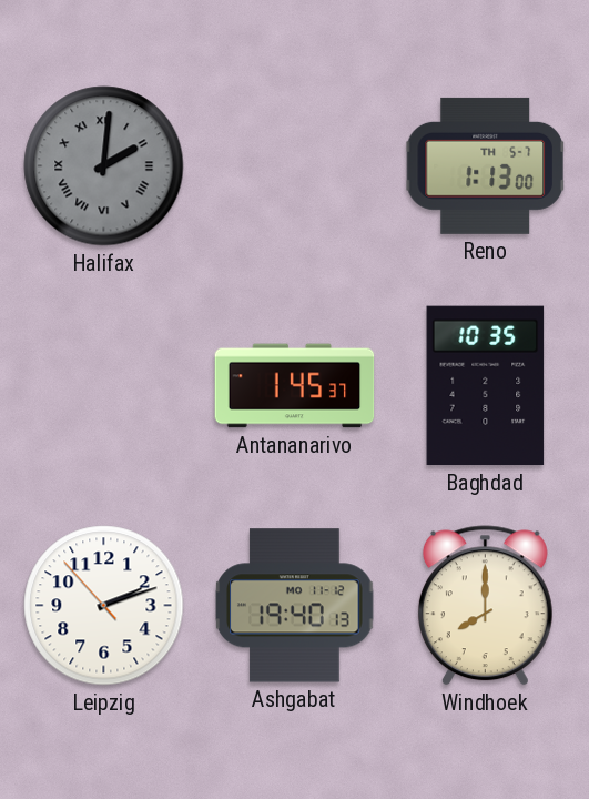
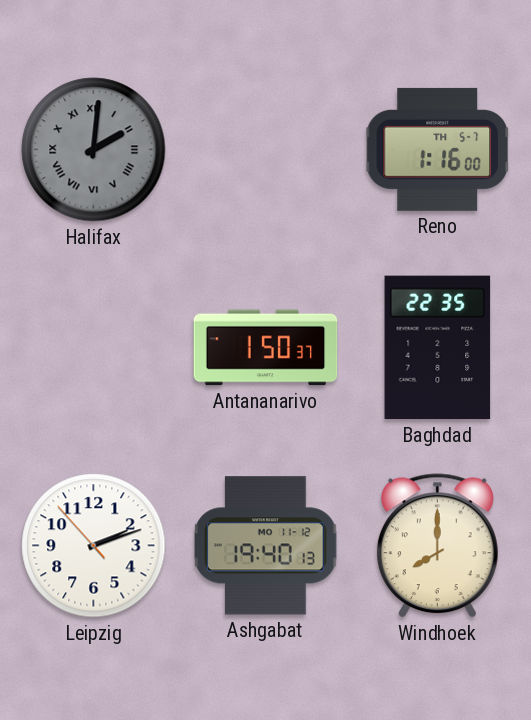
Reno: 1:13 -> 1:16 (438, 149)
Antananarivo: 1:45 -> 1:50 (266, 348)
Baghdad: 10:35 -> 22:35 (438, 348)
